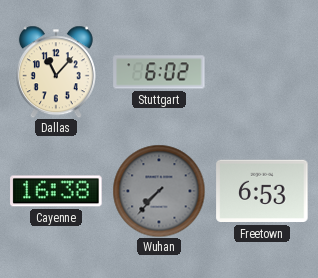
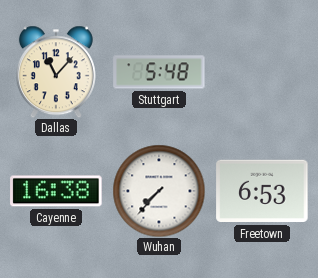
Stuttgart: 6:02 -> 5:48 (159, 72)
Wuhan dial: grey -> white (159, 191)
